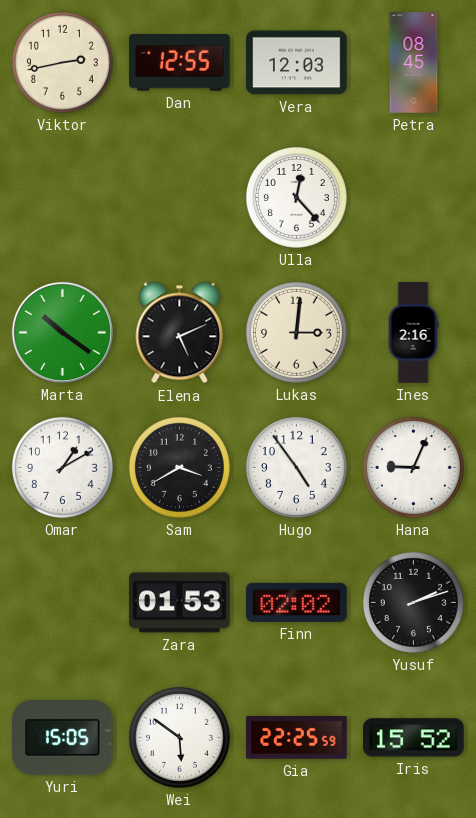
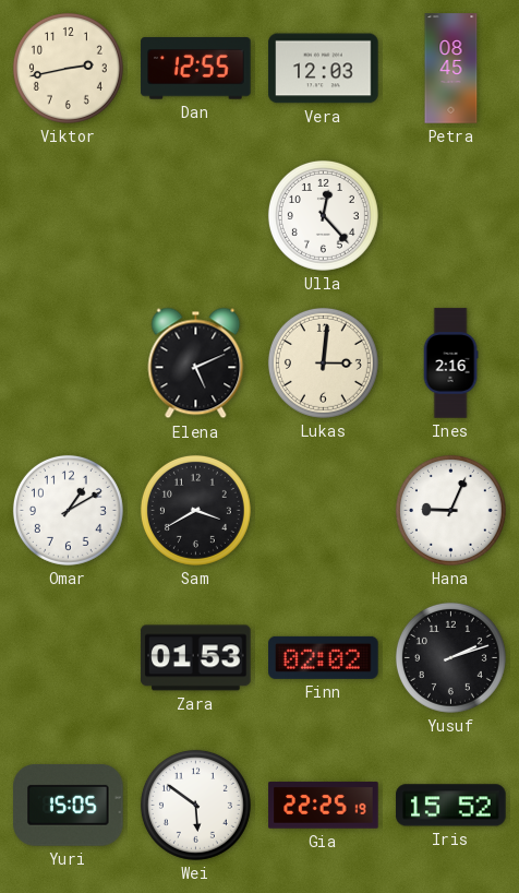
Marta: 10:21 -> none (62, 332)
Hugo: 4:54 -> none (296, 467)
Gia: 22:25:59 -> 22:25:19 (324, 806)
